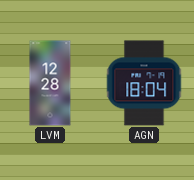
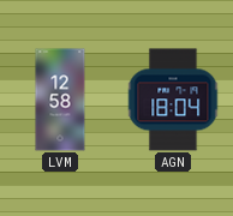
LVM: 12:28 -> 12:58 (60, 100)
